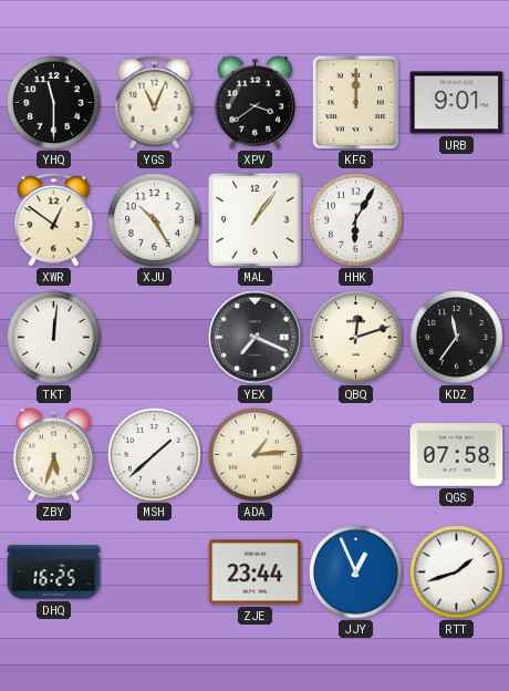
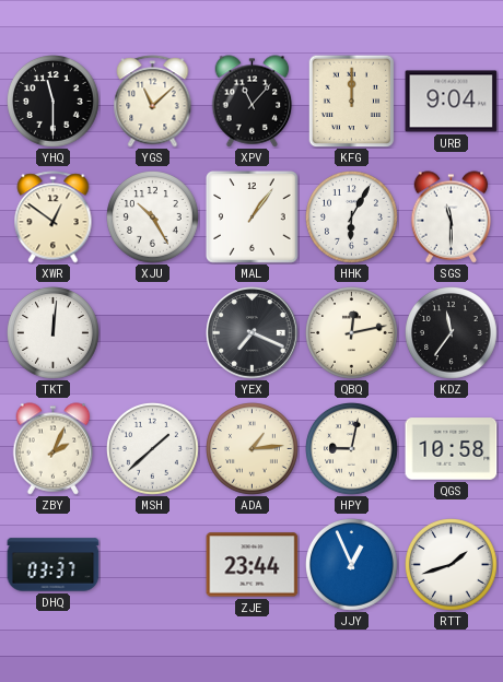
YGS: 11:04 -> 11:08 (153, 102)
XPV: 3:39 -> 11:07 (253, 102)
URB: 9:01 -> 9:04 (452, 102)
SGS: none -> 11:30 (452, 217)
QBQ: 12:12 -> 12:13 (352, 333)
ZBY: 5:33 -> 2:04 (54, 449)
HPY: none -> 9:02 (352, 449)
QGS: 07:58 -> 10:58 (452, 449)
DHQ: 16:25 -> 03:37 (54, 565)
